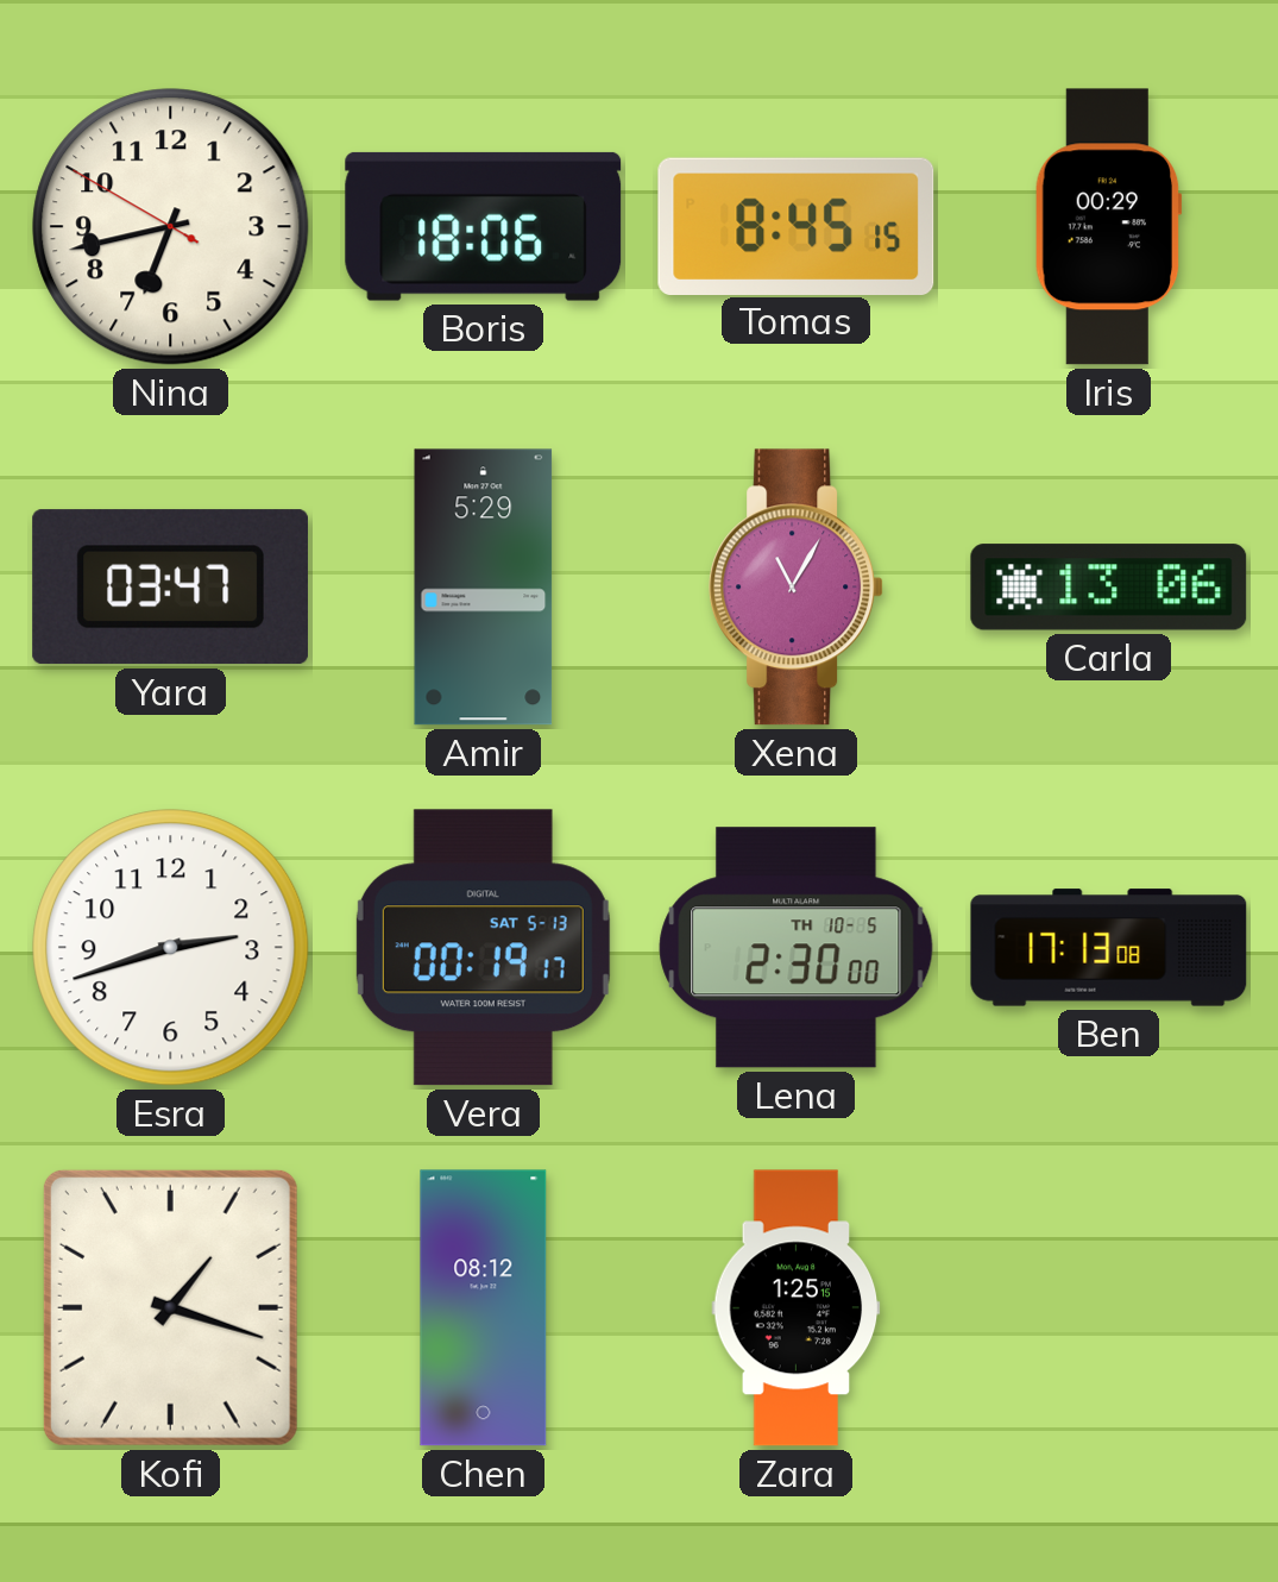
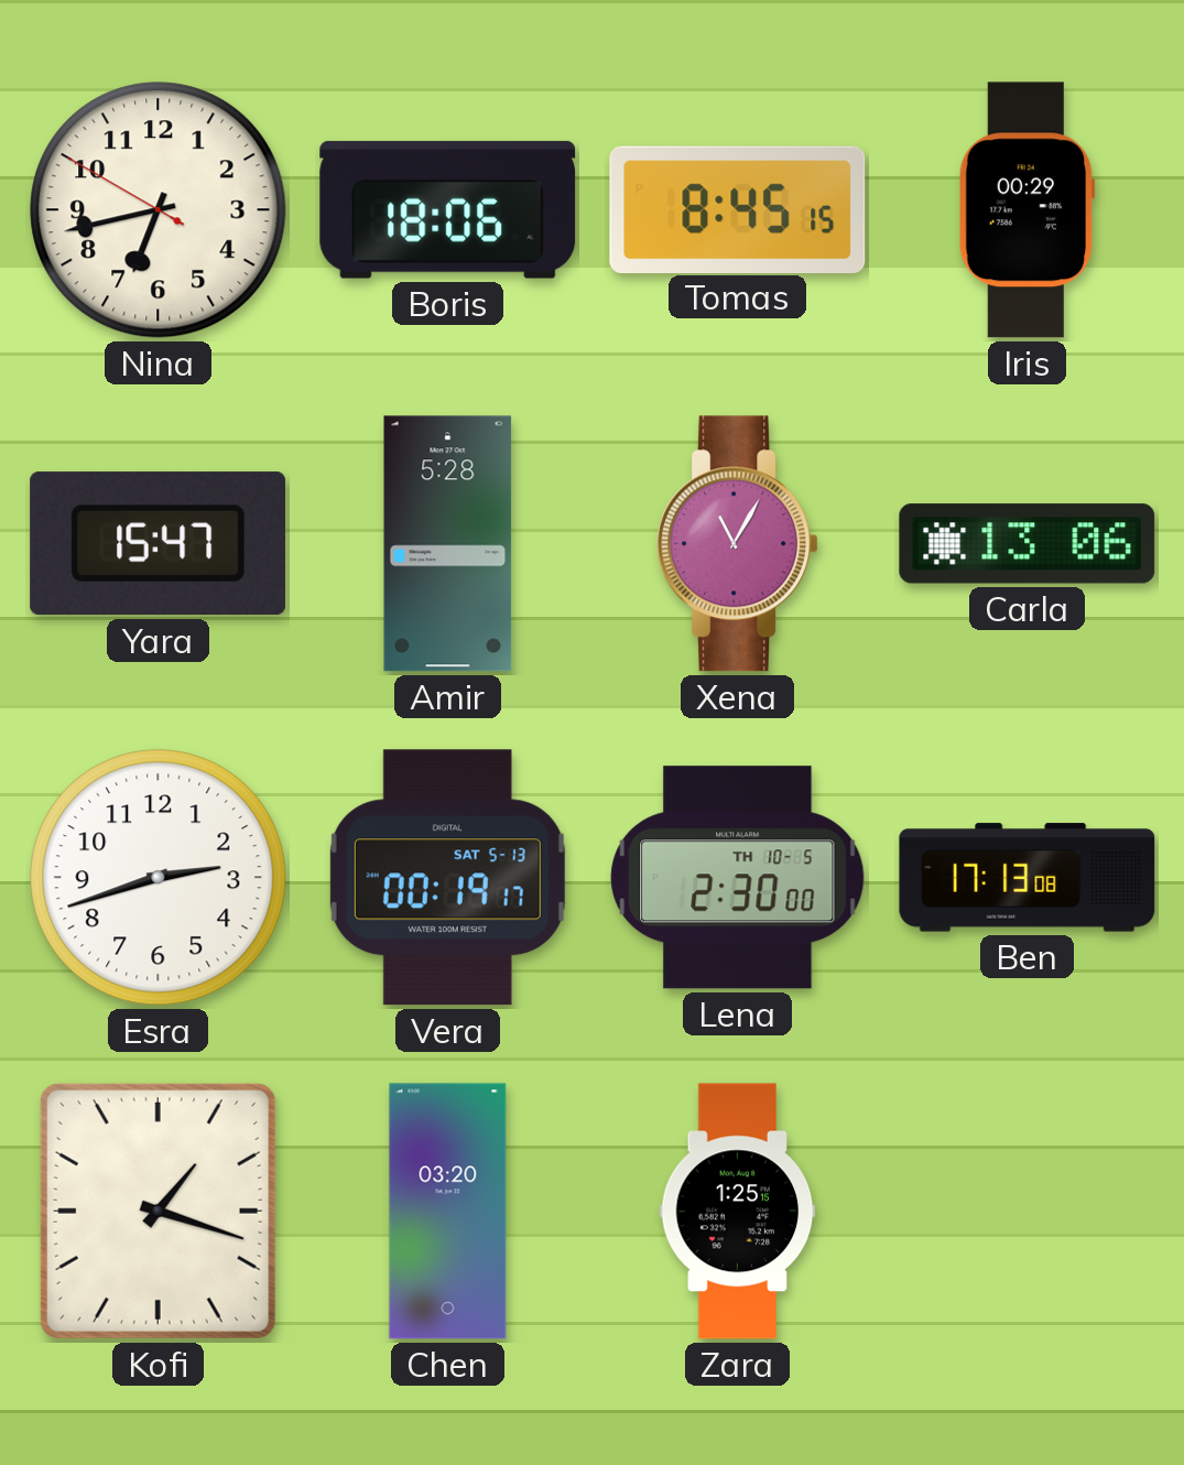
Yara: 03:47 -> 15:47 (157, 544)
Amir: 5:29 -> 5:28 (448, 544)
Chen: 08:12 -> 03:20 (448, 1212)
